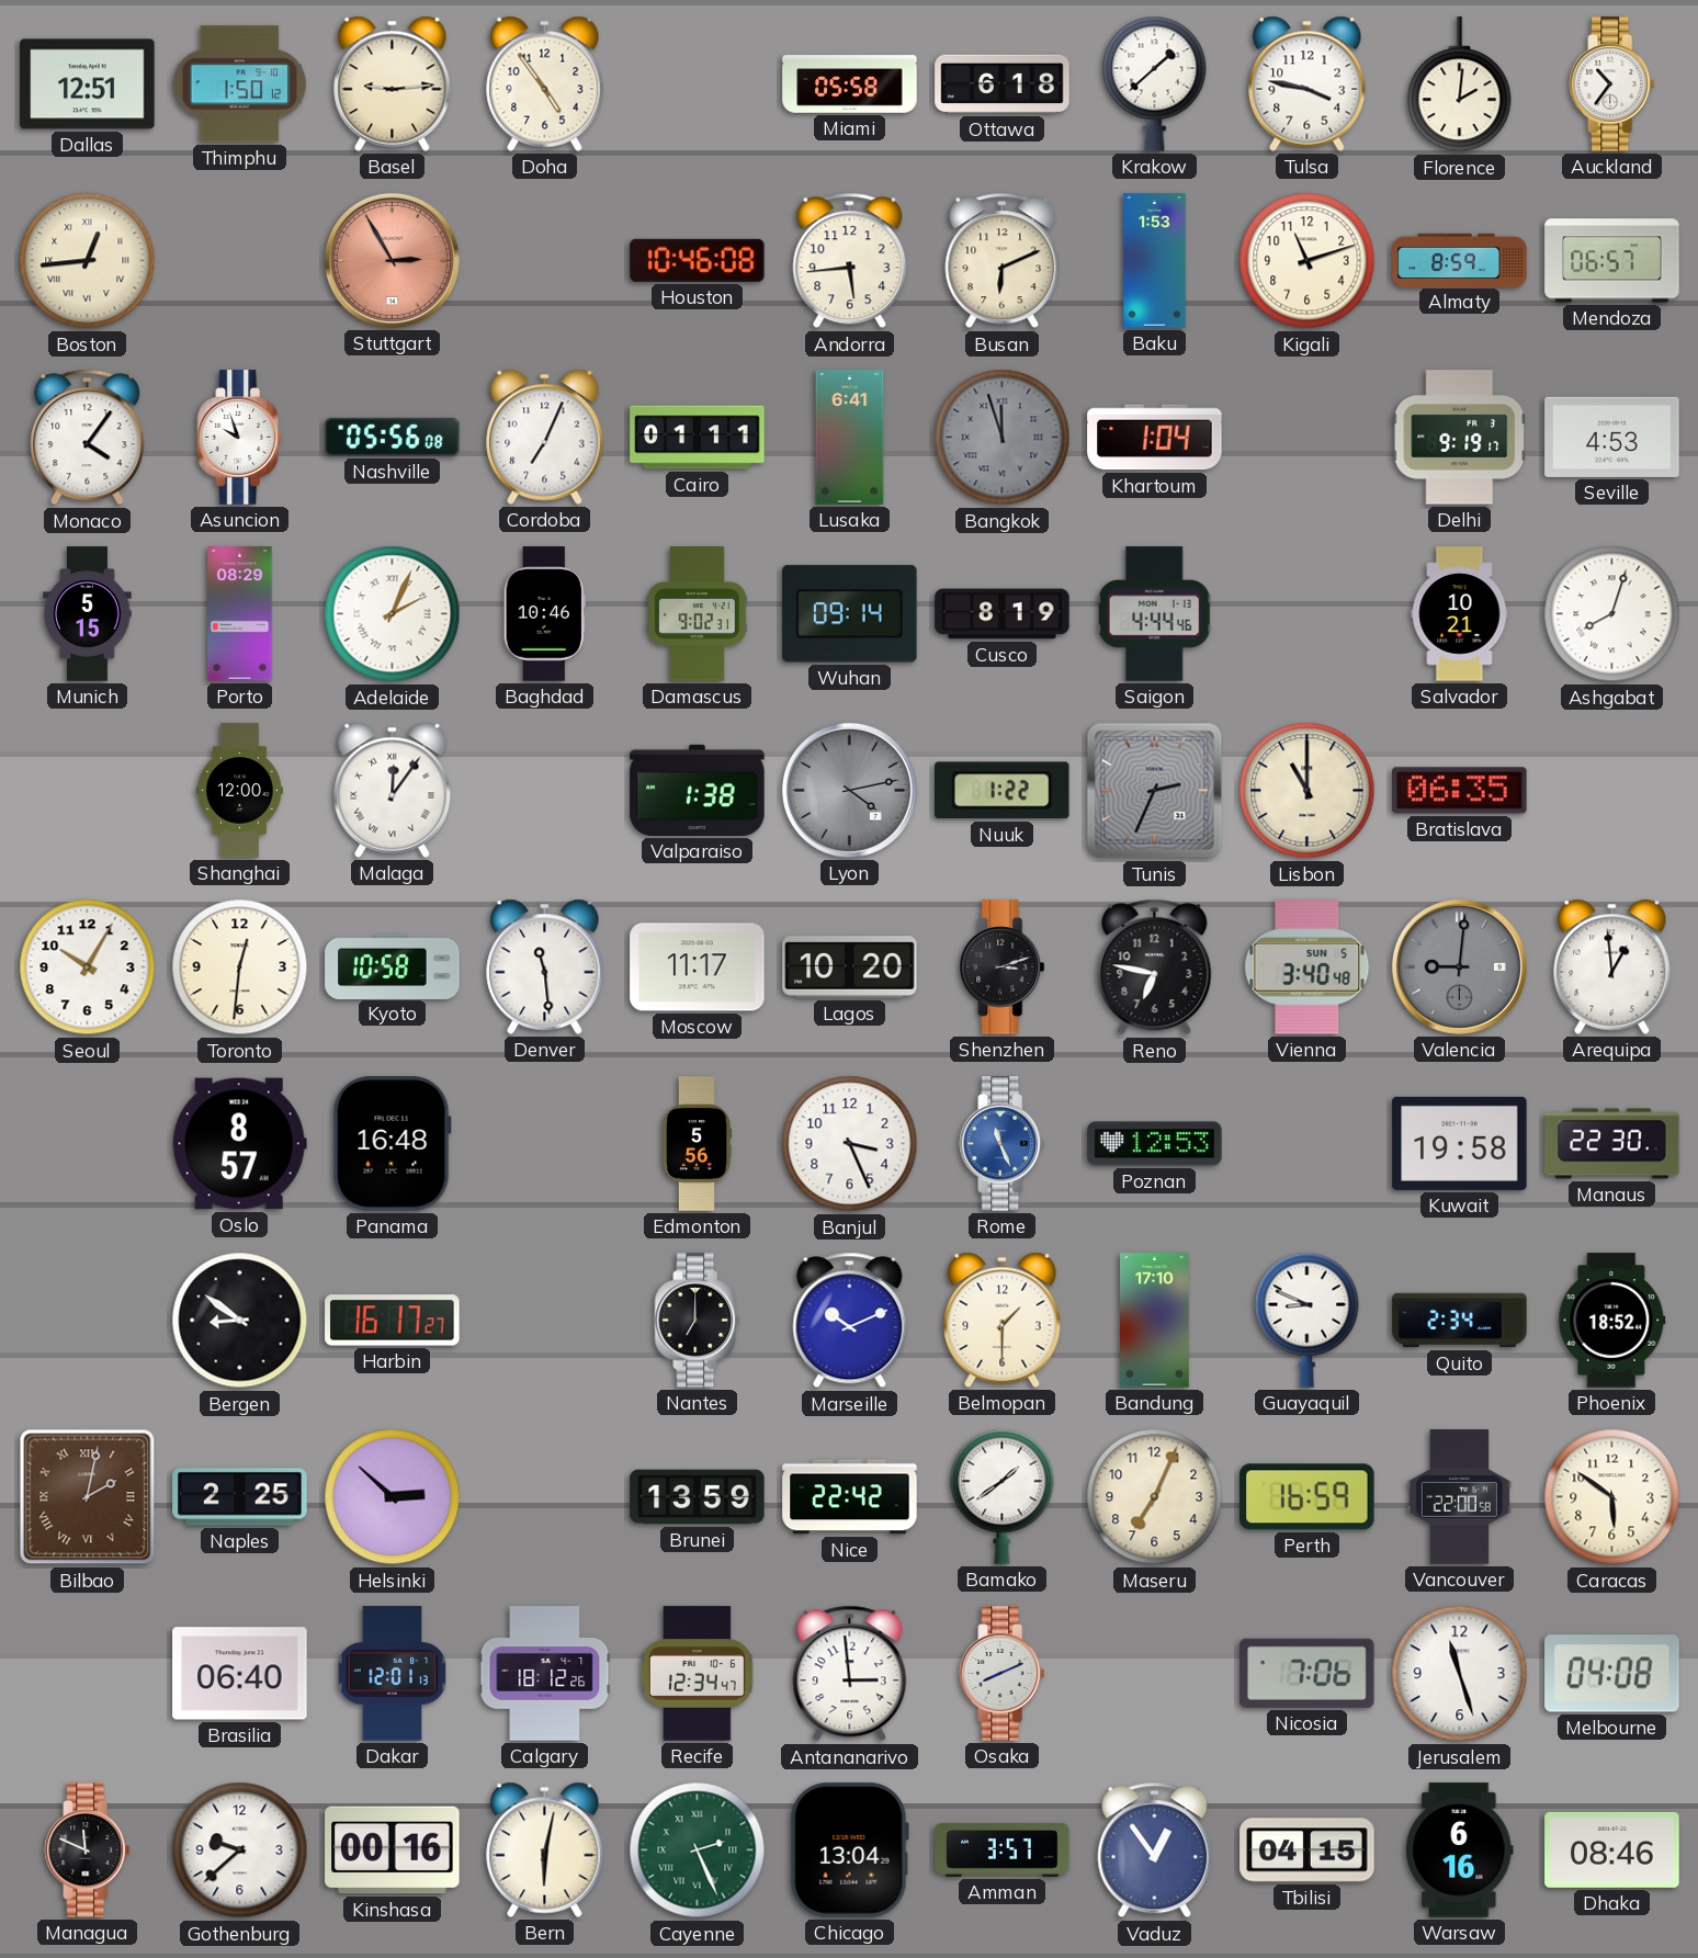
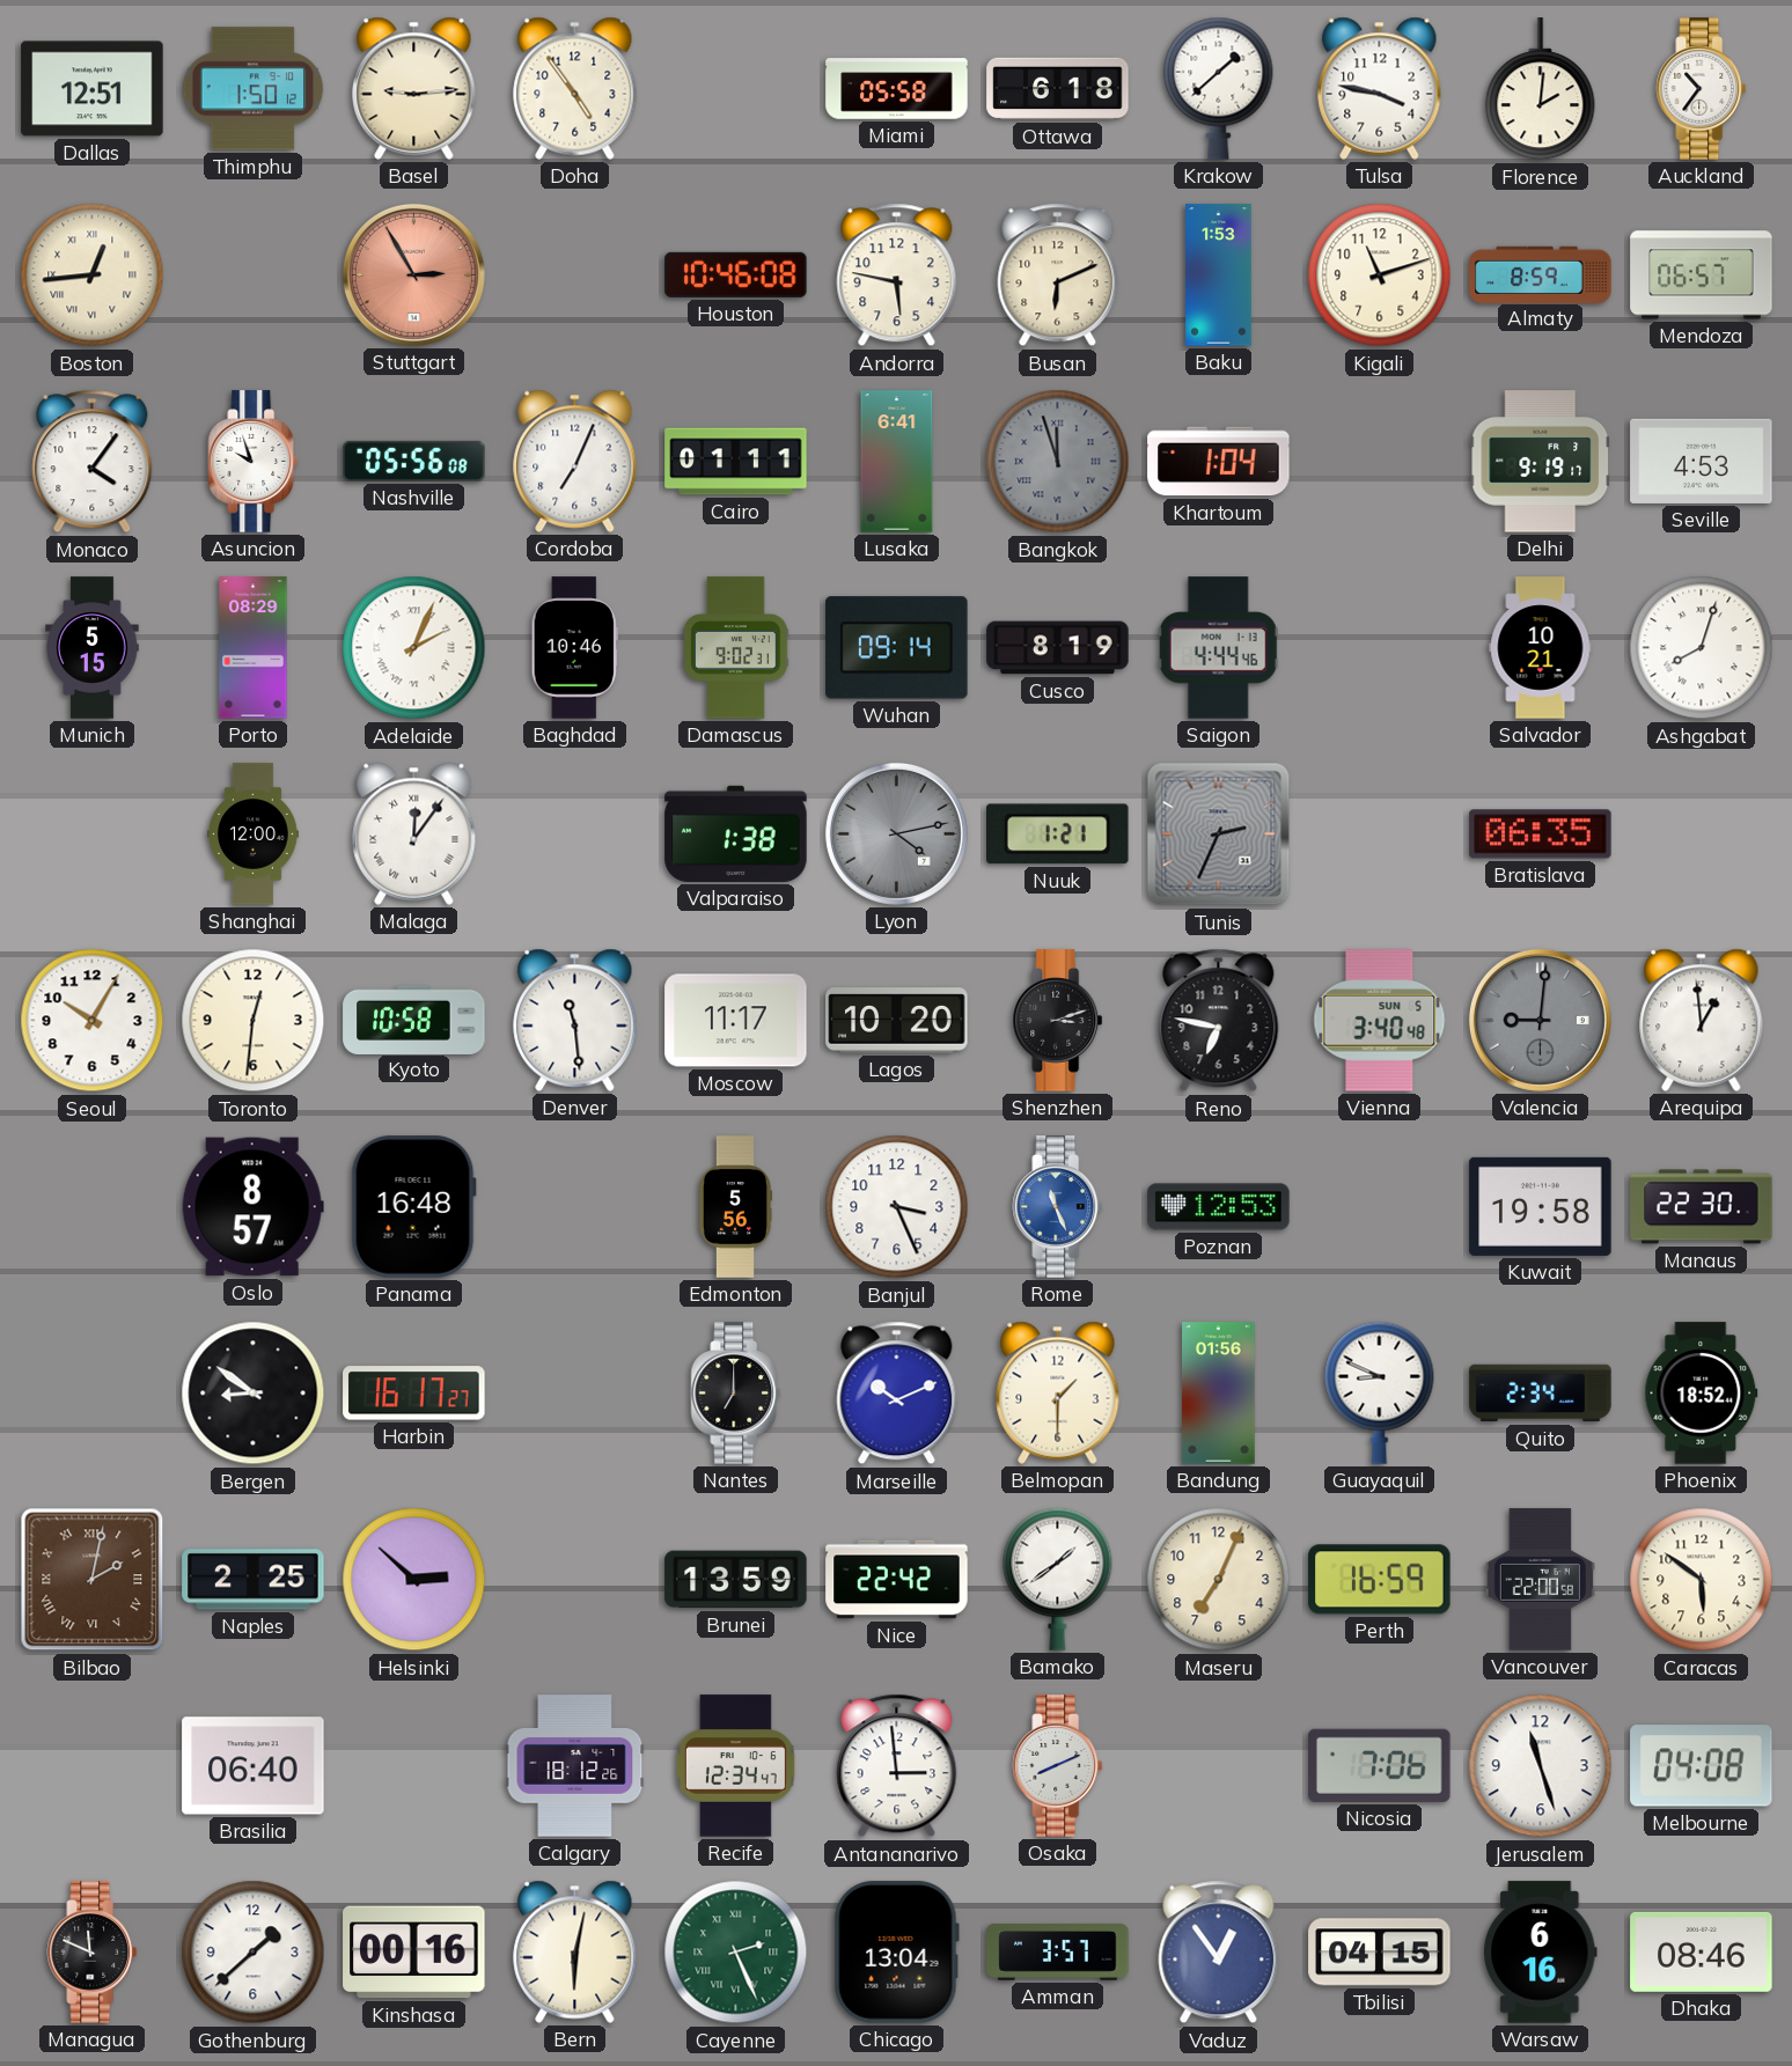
Andorra: 5:44 -> 5:47 (897, 275)
Nuuk: 1:22 -> 1:21 (1058, 835)
Lisbon: 11:00 -> none (1308, 791)
Bandung: 17:10 -> 01:56 (1219, 1394)
Dakar: 12:01 -> none (393, 1674)
Gothenburg: 9:38 -> 1:38 (254, 1953)
